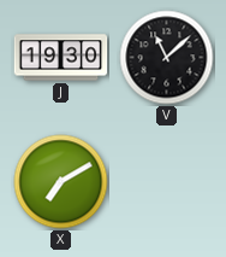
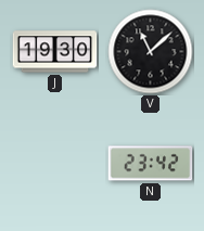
X: 7:10 -> none (61, 182)
N: none -> 23:42 (151, 164)
